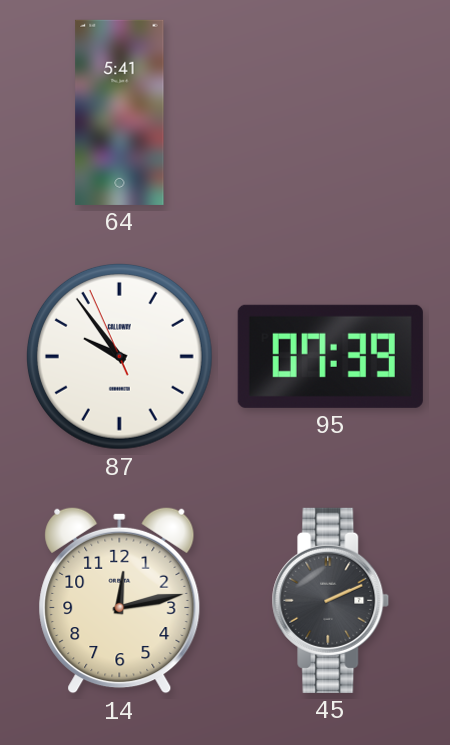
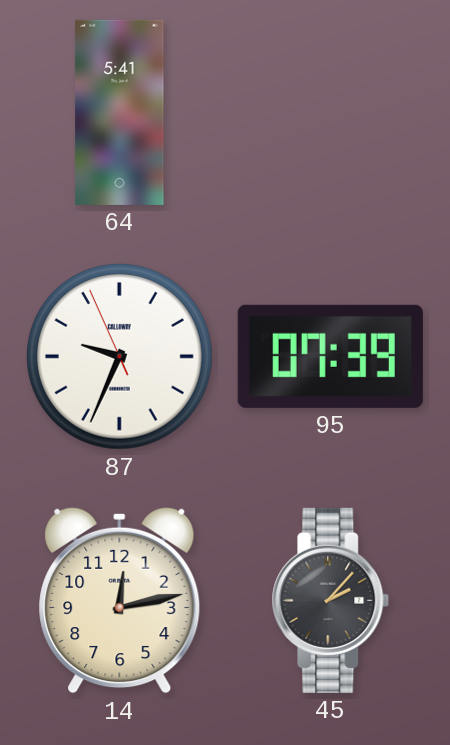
87: 9:53 -> 9:33 (119, 356)
45: 2:11 -> 2:07 (331, 600)
